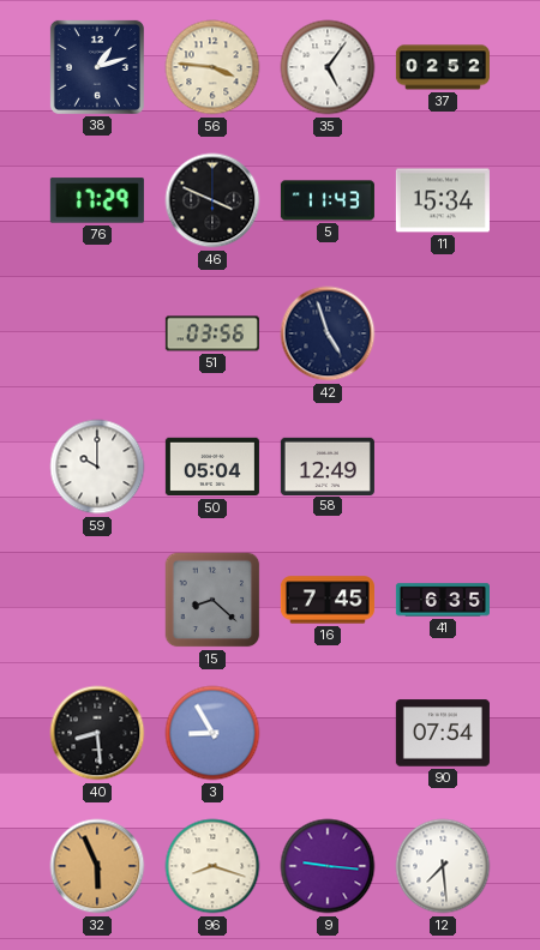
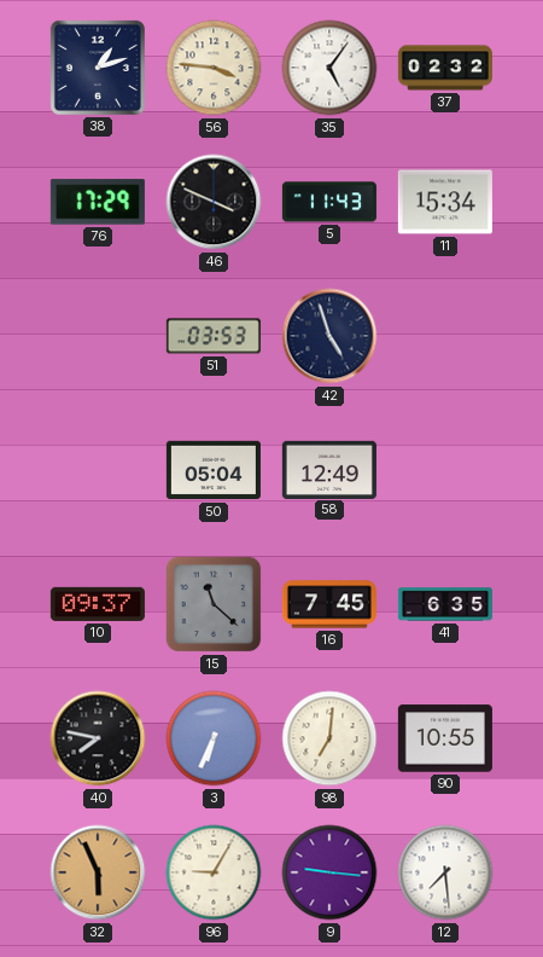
37: 02:52 -> 02:32 (445, 68)
51: 03:56 -> 03:53 (214, 336)
59: 10:00 -> none (97, 467)
10: none -> 09:37 (98, 604)
15: 8:22 -> 11:22 (214, 604)
40: 8:29 -> 7:47 (98, 738)
3: 8:55 -> 6:34 (214, 738)
98: none -> 7:01 (329, 738)
90: 07:54 -> 10:55 (445, 738)
96: 8:18 -> 9:05 (214, 872)
